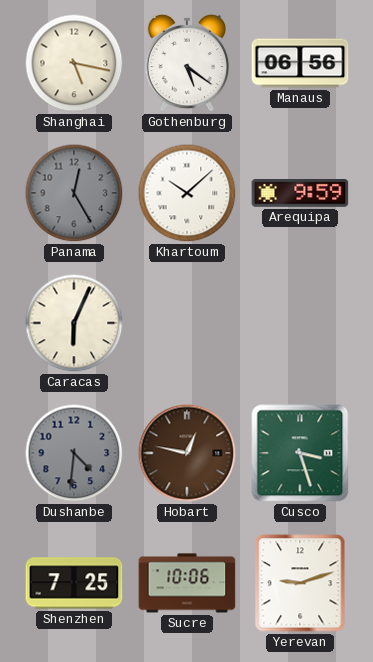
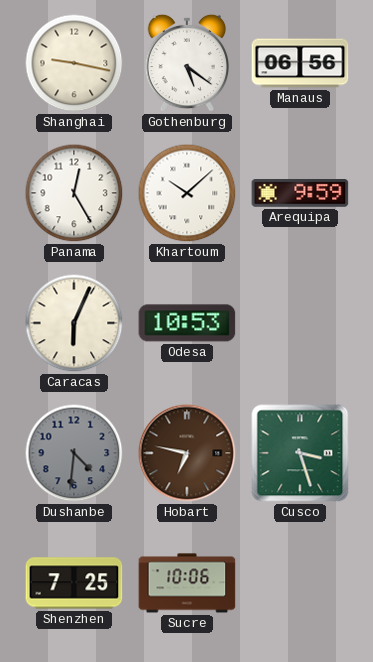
Shanghai: 5:17 -> 9:17 (74, 63)
Panama dial: grey -> white (74, 193)
Odesa: none -> 10:53 (187, 323)
Hobart: 12:47 -> 6:47 (187, 453)
Yerevan: 9:12 -> none (300, 583)
